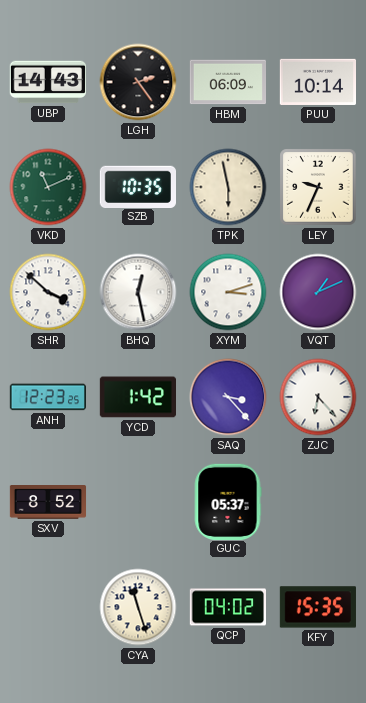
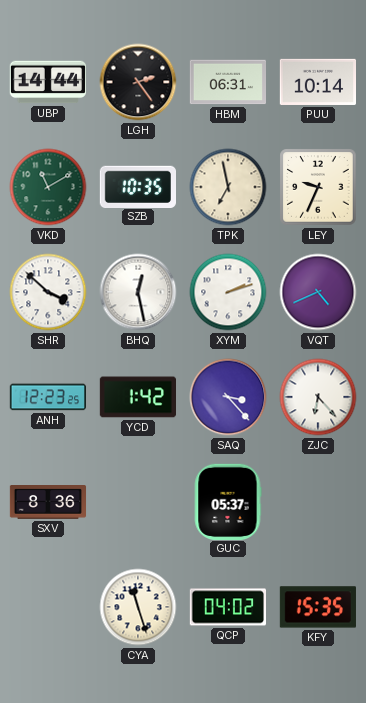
UBP: 14:43 -> 14:44 (47, 82)
HBM: 06:09 -> 06:31 (227, 82)
VKD: 11:11 -> 11:10 (48, 187)
TPK: 5:58 -> 6:58 (228, 187)
XYM: 3:12 -> 2:12 (228, 292)
VQT: 1:11 -> 4:41 (318, 292)
SXV: 8:52 -> 8:36 (48, 503)
